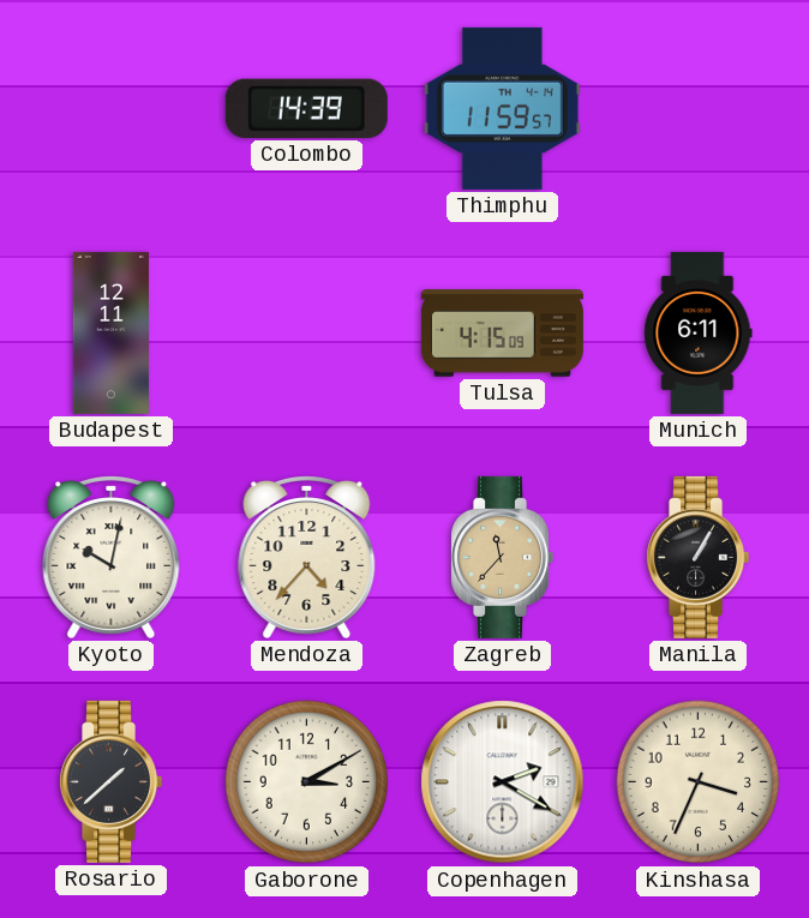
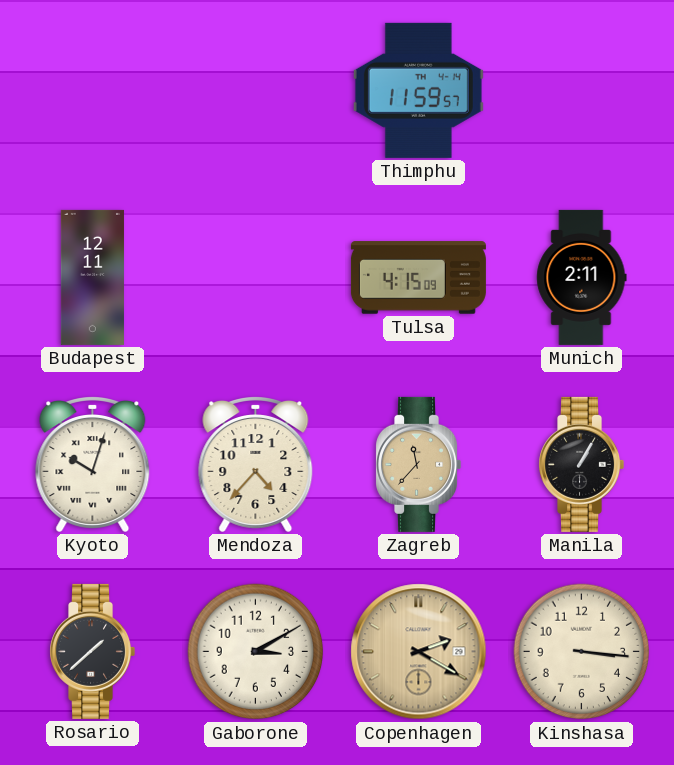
Colombo: 14:39 -> none (306, 108)
Munich: 6:11 -> 2:11 (582, 277)
Kyoto: 10:02 -> 10:03 (93, 465)
Copenhagen dial: white -> champagne (419, 652)
Kinshasa: 3:34 -> 3:16 (582, 652)
